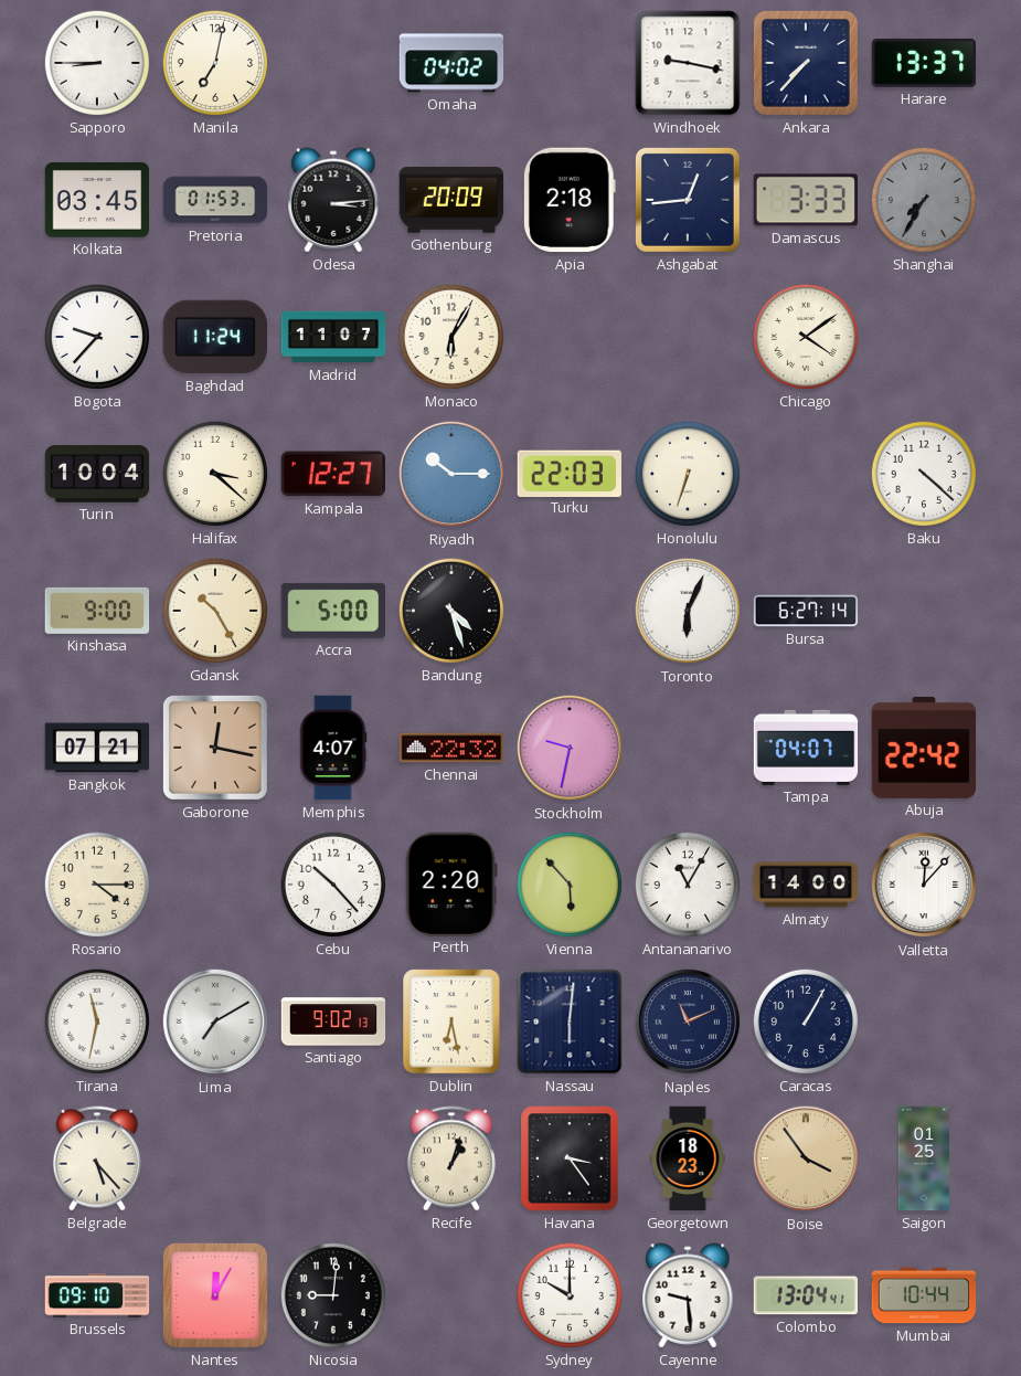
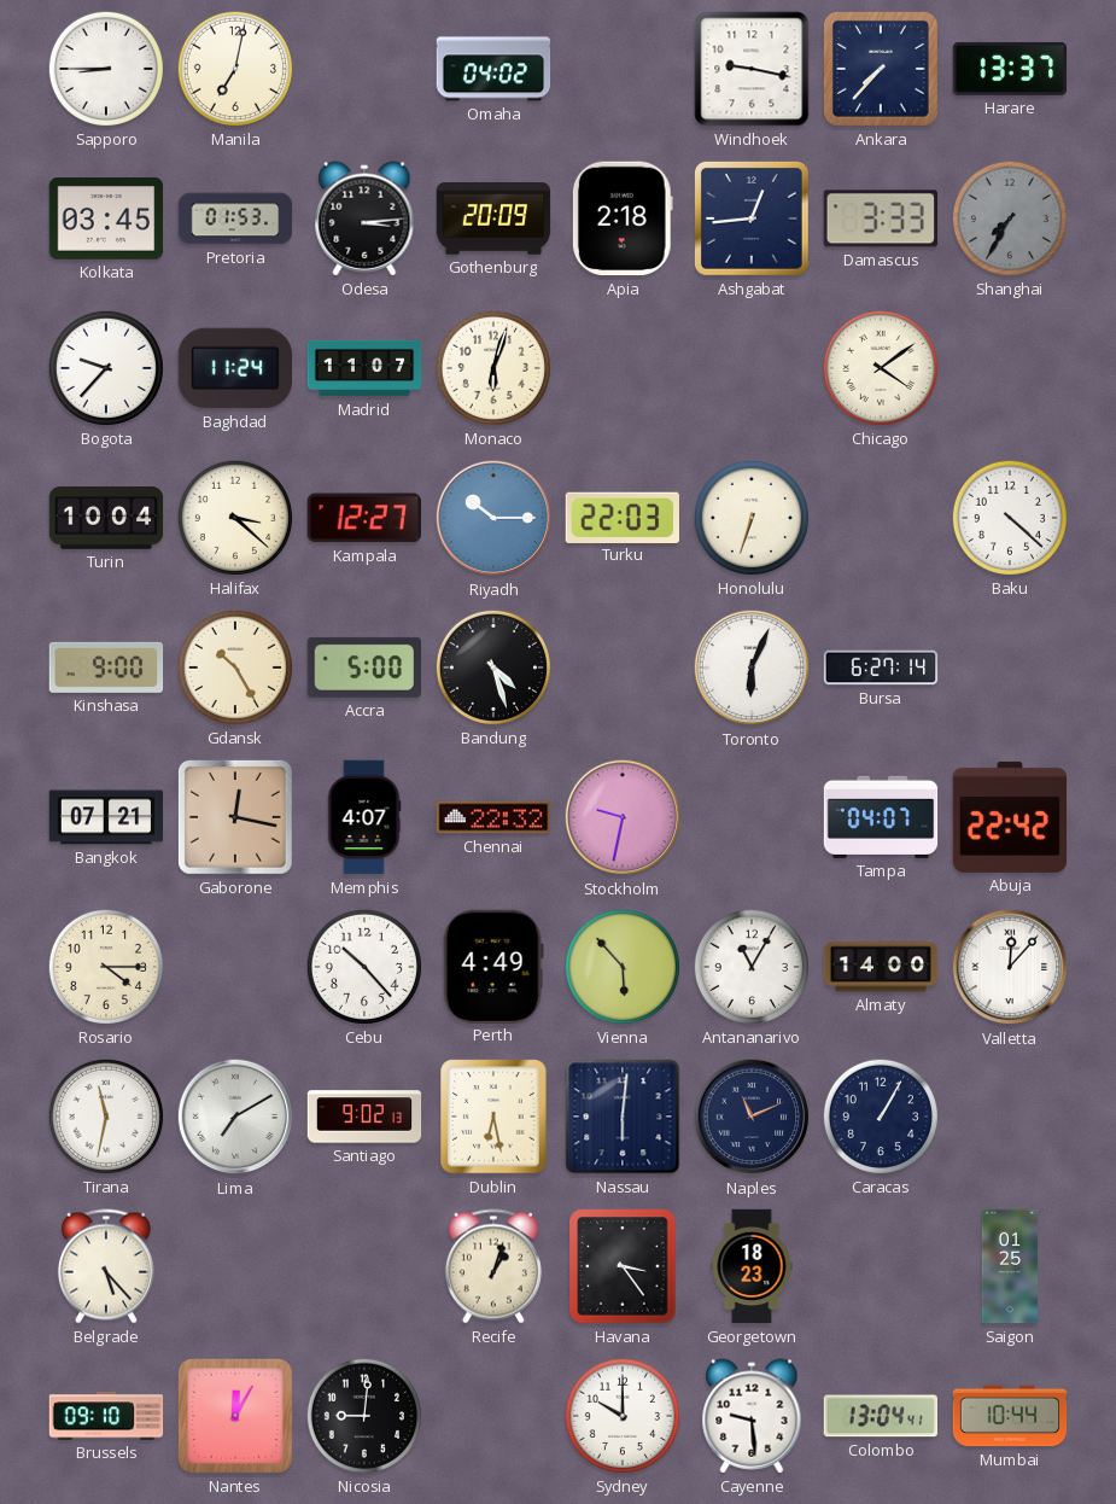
Monaco: 6:05 -> 6:03 (493, 368)
Perth: 2:20 -> 4:49 (493, 966)
Boise: 3:54 -> none (806, 1158)
